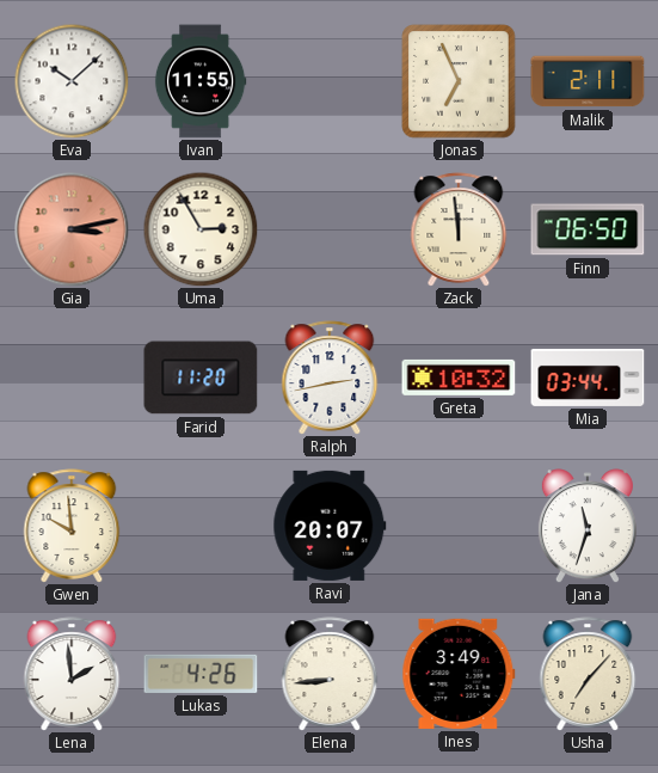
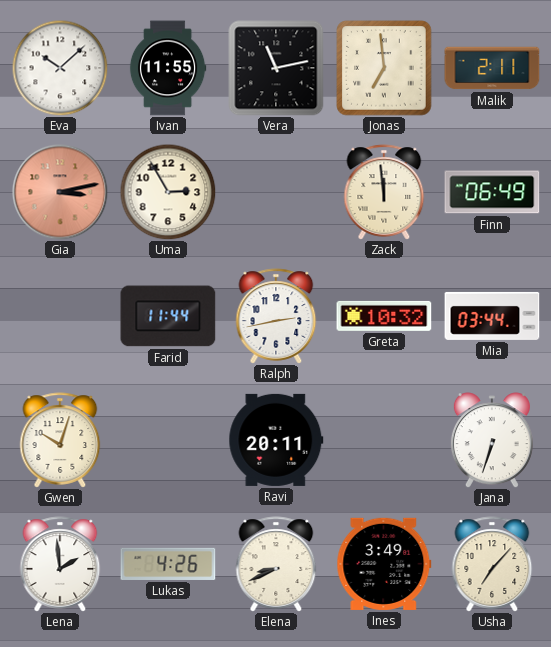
Vera: none -> 11:13 (276, 68)
Jonas: 6:56 -> 6:59 (384, 68)
Finn: 06:50 -> 06:49 (492, 192)
Farid: 11:20 -> 11:44 (168, 316)
Gwen: 9:59 -> 10:03 (60, 440)
Ravi: 20:07 -> 20:11 (276, 440)
Jana: 11:33 -> 6:33 (492, 440)
Elena: 8:44 -> 8:41 (276, 564)
